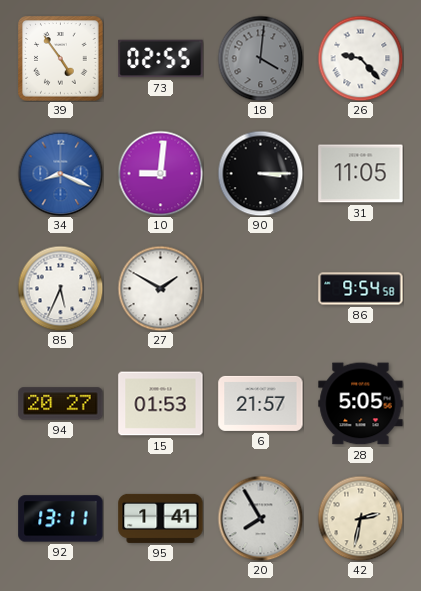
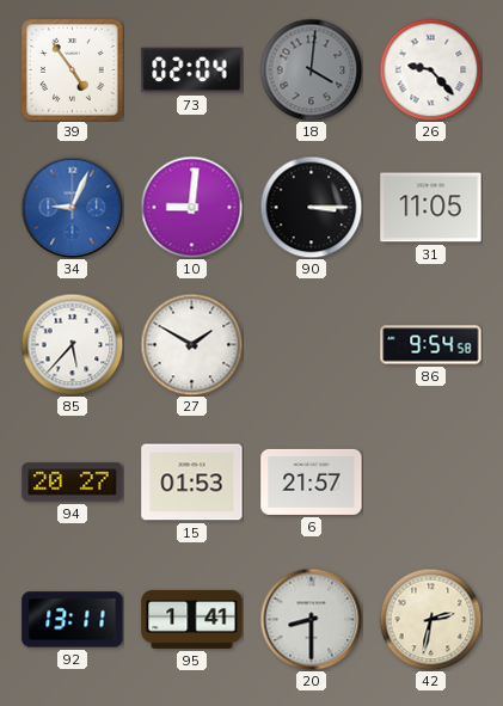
73: 02:55 -> 02:04 (192, 70)
34: 8:19 -> 9:04 (72, 207)
85: 5:34 -> 5:37 (72, 344)
28: 5:05 -> none (361, 404)
20: 7:55 -> 8:30 (311, 619)
